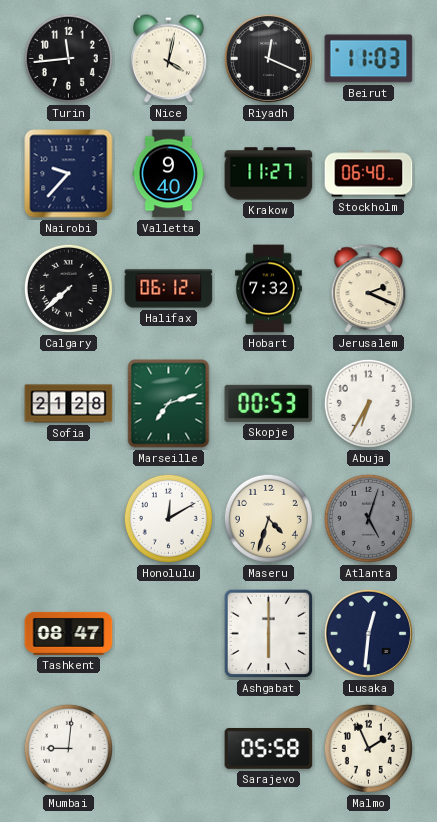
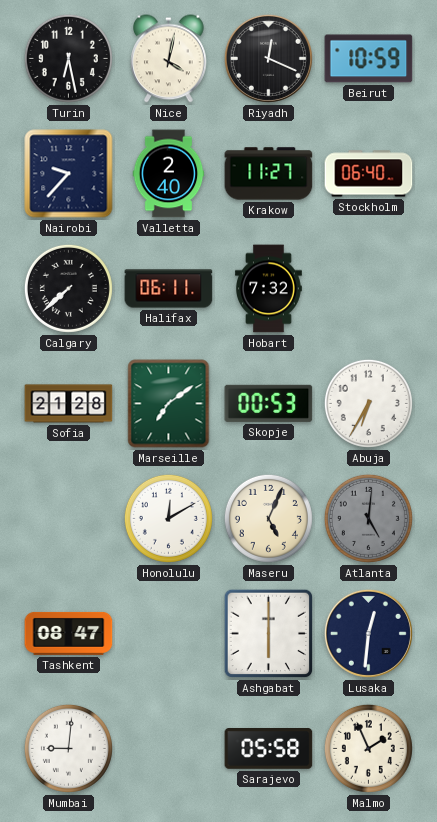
Turin: 11:44 -> 6:28 (68, 58)
Beirut: 11:03 -> 10:59 (369, 59)
Valletta: 9:40 -> 2:40 (169, 174)
Halifax: 06:12 -> 06:11 (169, 289)
Jerusalem: 2:19 -> none (369, 289)
Marseille: 7:12 -> 7:09 (169, 404)
Maseru: 4:33 -> 5:04 (268, 518)
Atlanta: 5:03 -> 5:01 (368, 518)
